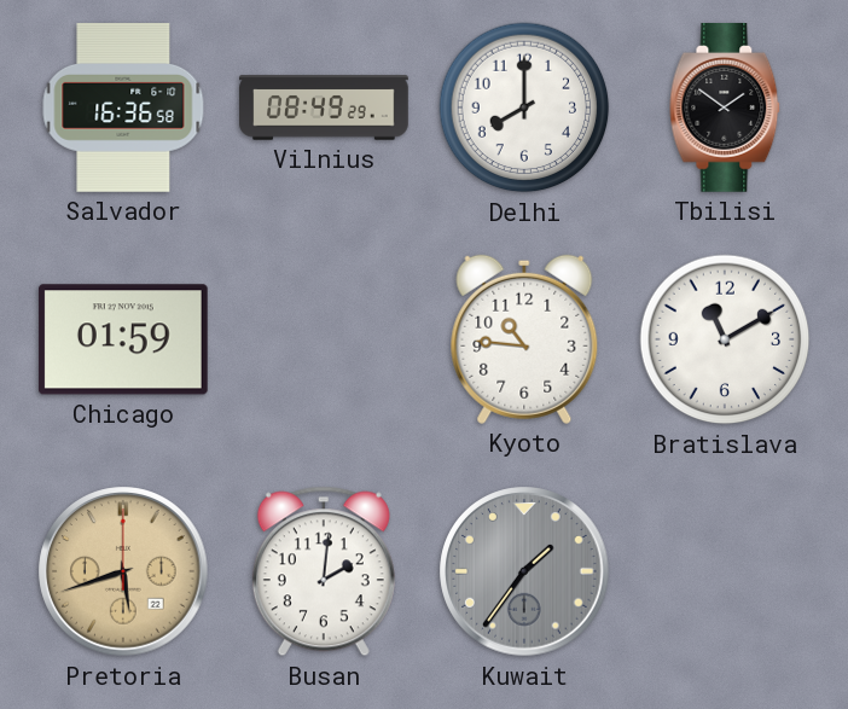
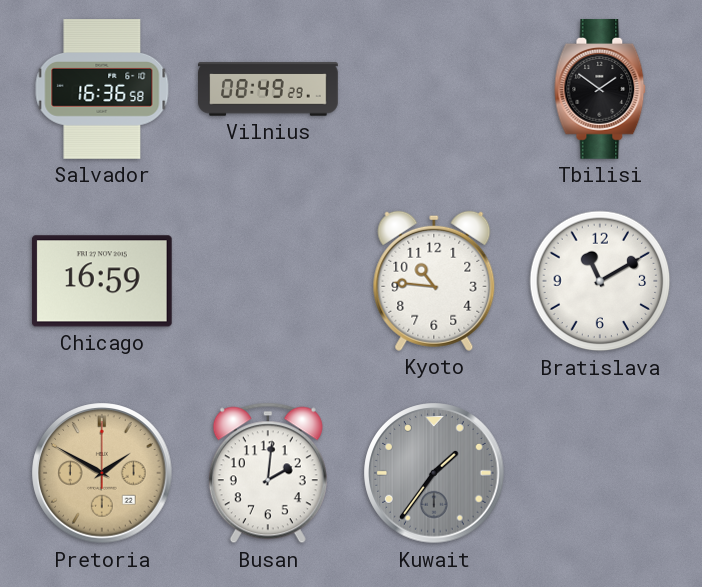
Delhi: 8:00 -> none (524, 107)
Chicago: 01:59 -> 16:59 (102, 281)
Pretoria: 5:42 -> 1:50 (102, 473)
